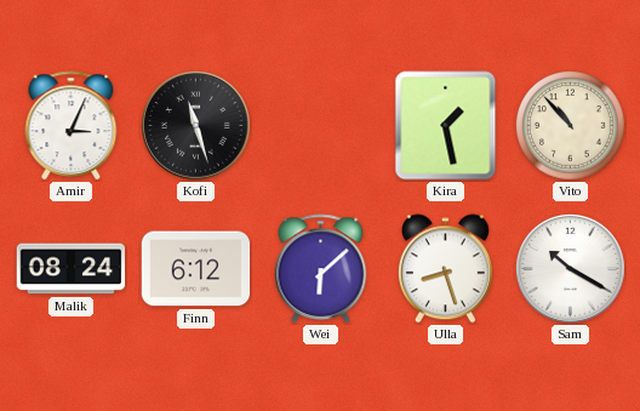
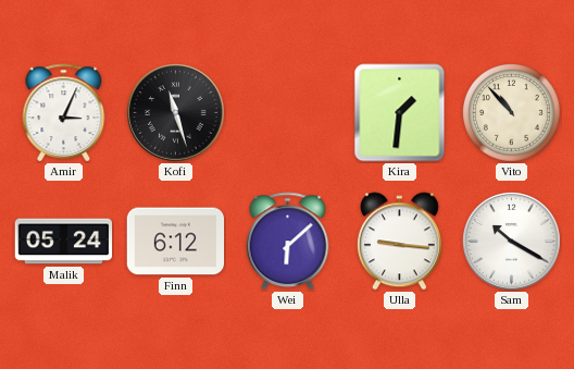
Kira: 1:28 -> 1:31 (400, 113)
Malik: 08:24 -> 05:24 (64, 242)
Ulla: 8:27 -> 9:16 (399, 242)
